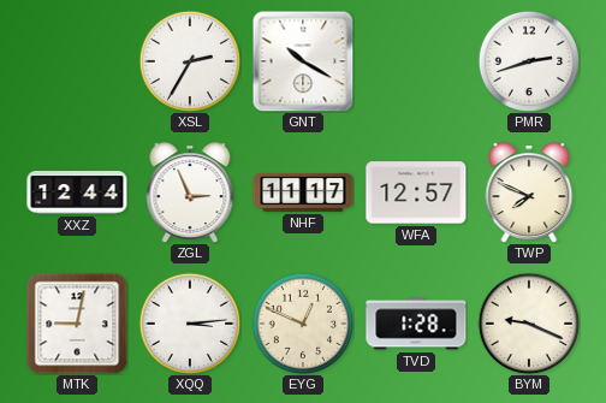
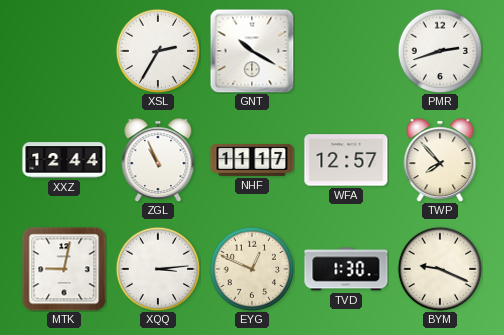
ZGL: 2:56 -> 10:56 (158, 160)
TWP: 7:49 -> 7:53 (440, 160)
TVD: 1:28 -> 1:30 (346, 269)
